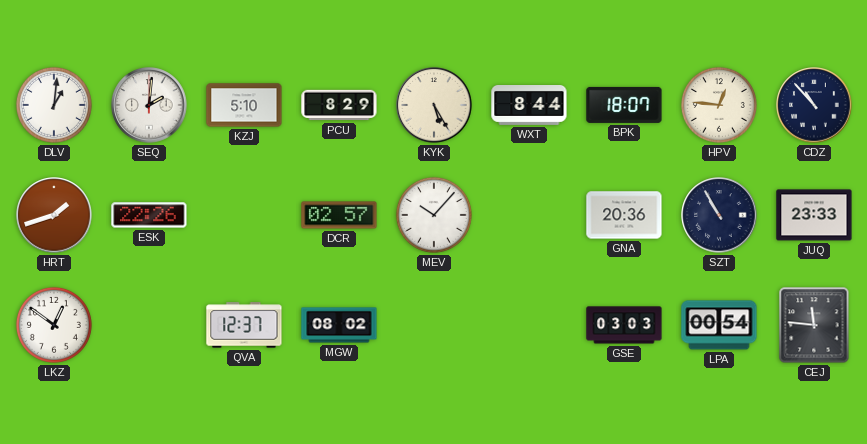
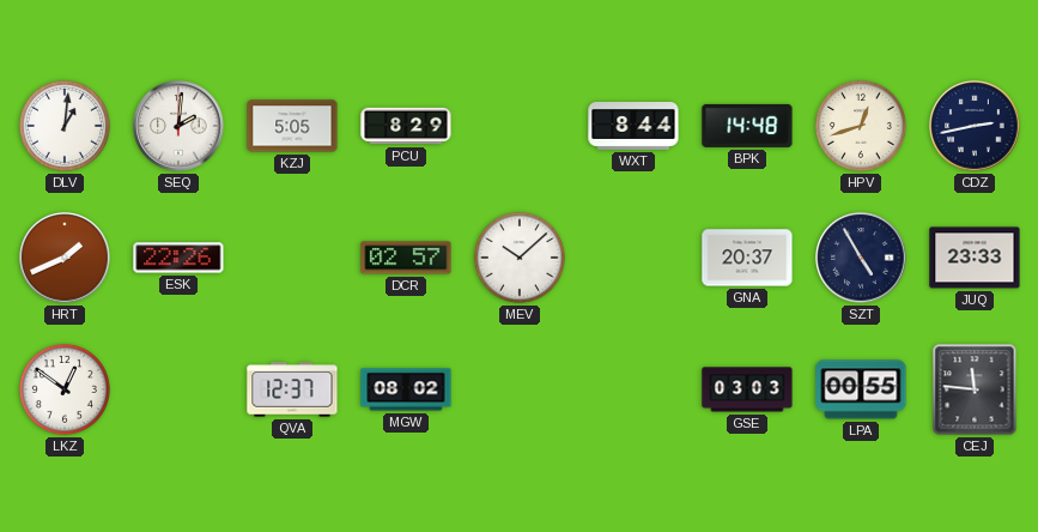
KZJ: 5:10 -> 5:05 (292, 126)
KYK: 5:25 -> none (434, 105)
BPK: 18:07 -> 14:48 (747, 126)
HPV: 12:46 -> 12:42 (861, 126)
CDZ: 10:53 -> 2:43 (975, 126)
HRT: 1:42 -> 1:41 (65, 258)
MEV: 10:07 -> 10:08 (520, 258)
GNA: 20:36 -> 20:37 (747, 258)
SZT: 10:55 -> 4:55 (861, 258)
LPA: 00:54 -> 00:55 (861, 389)
